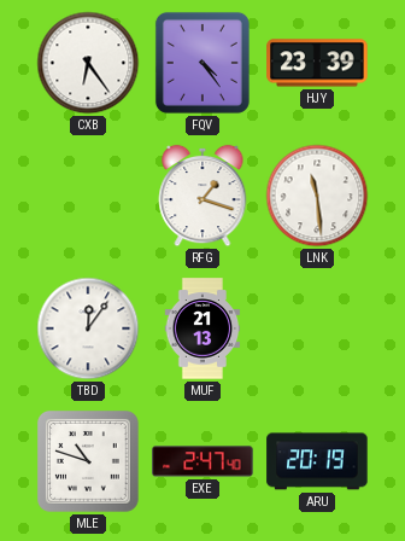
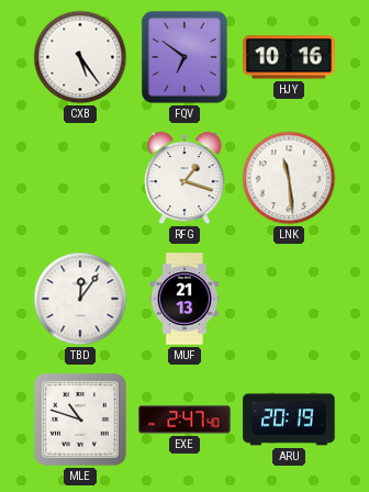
CXB: 6:24 -> 5:24 (80, 57)
FQV: 4:24 -> 6:51 (185, 57)
HJY: 23:39 -> 10:16 (289, 57)
